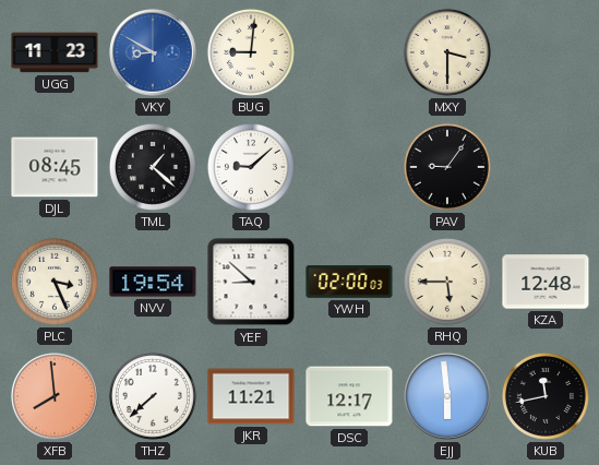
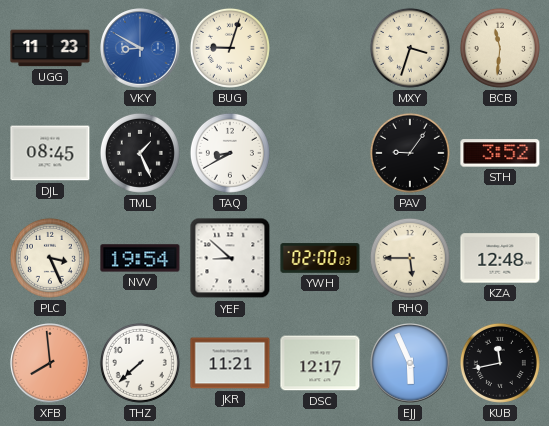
BUG: 9:01 -> 9:03 (230, 48)
MXY: 3:30 -> 3:33 (410, 48)
BCB: none -> 11:31 (500, 48)
TML: 1:22 -> 1:26 (140, 153)
TAQ: 9:08 -> 8:40 (230, 153)
STH: none -> 3:52 (500, 153)
EJJ: 5:59 -> 5:56 (410, 363)
